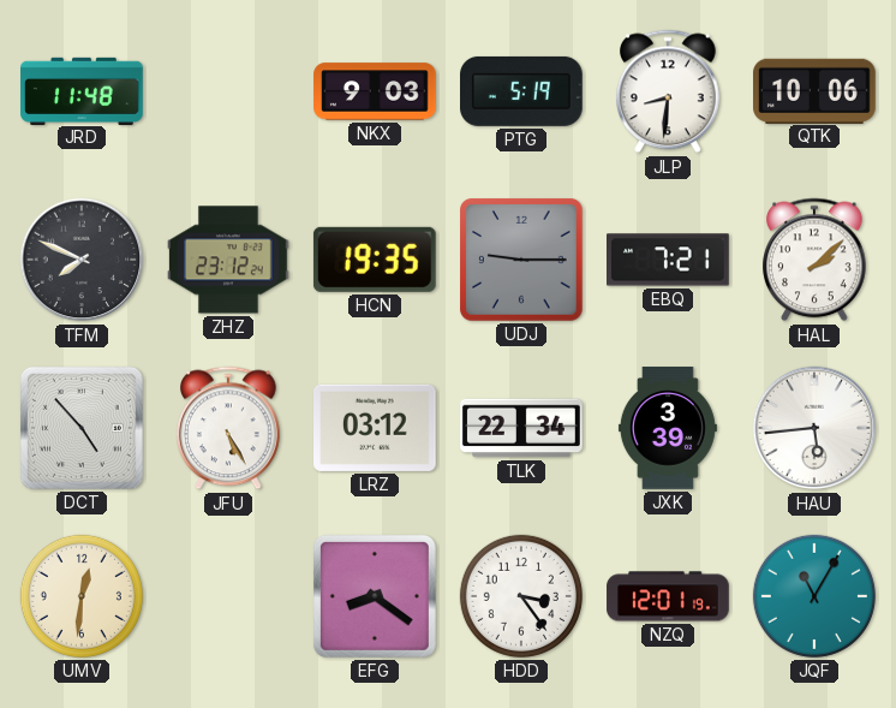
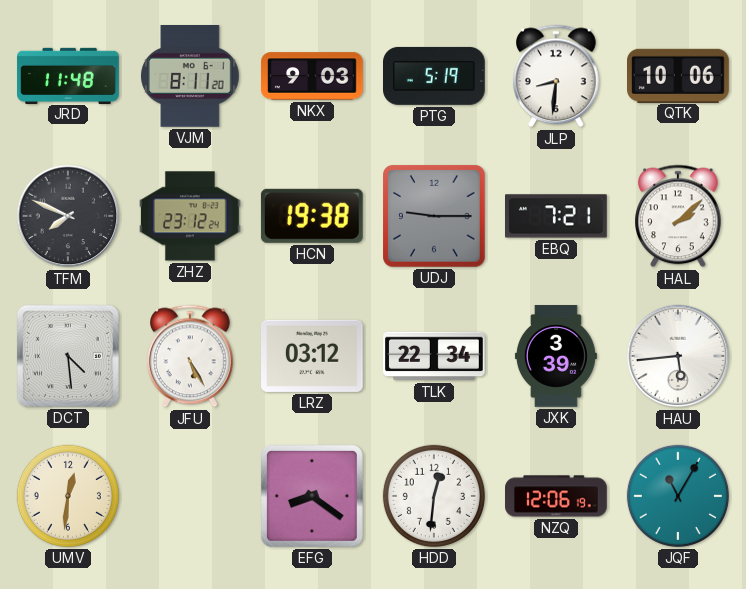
VJM: none -> 8:11 (191, 77)
HCN: 19:35 -> 19:38 (312, 216)
DCT: 4:53 -> 4:29 (68, 356)
HDD: 3:24 -> 12:31 (434, 496)
NZQ: 12:01 -> 12:06 (556, 496)
